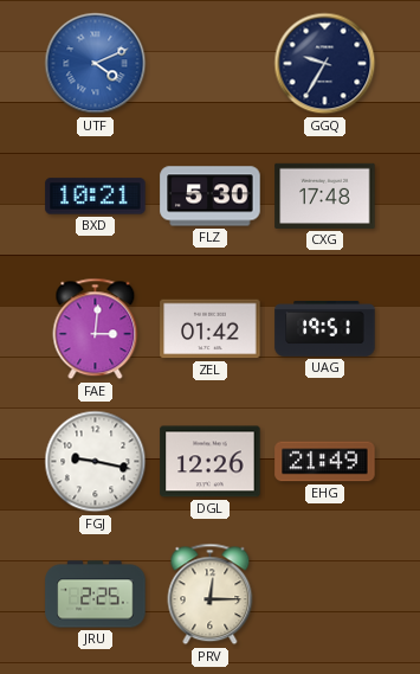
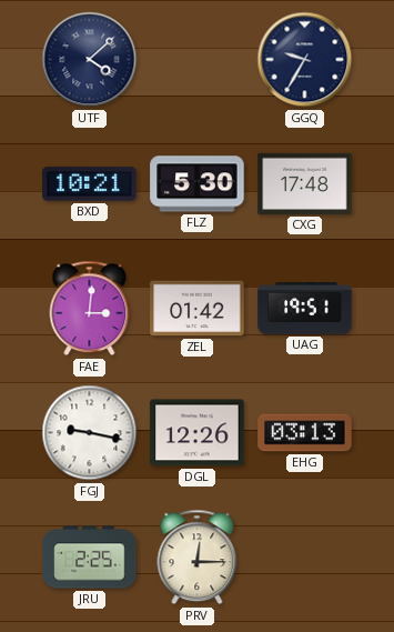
UTF: 4:11 -> 4:08 (90, 60)
UTF dial: blue -> navy (90, 60)
EHG: 21:49 -> 03:13 (305, 433)
